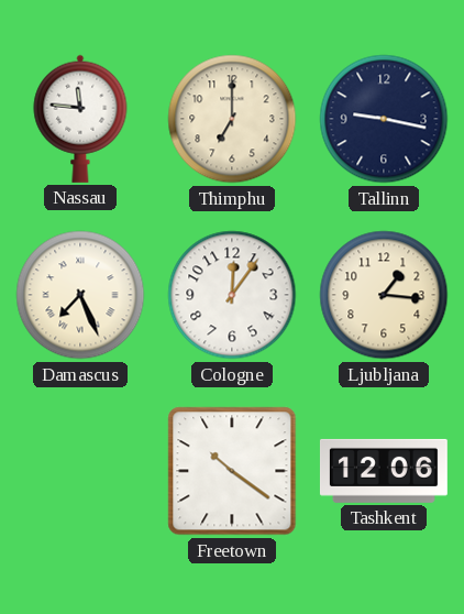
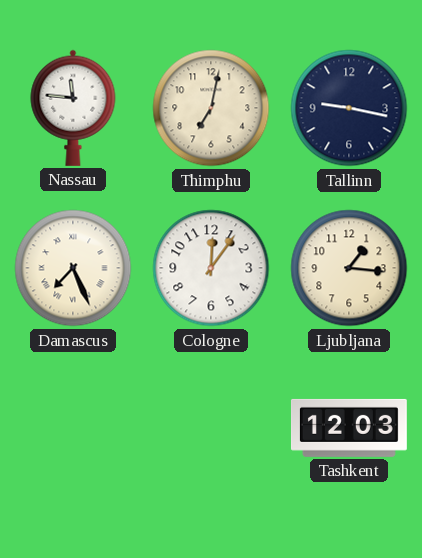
Thimphu: 7:00 -> 7:02 (211, 108)
Freetown: 10:21 -> none (232, 471)
Tashkent: 12:06 -> 12:03 (349, 428)
